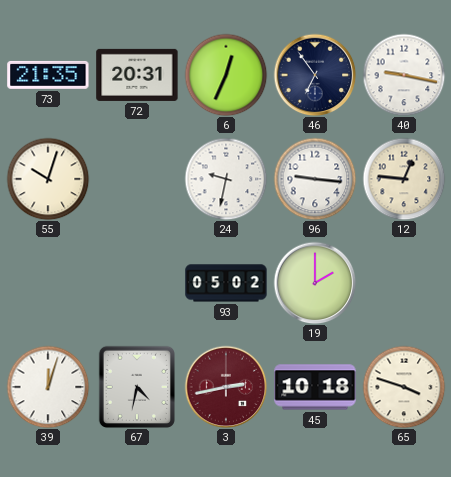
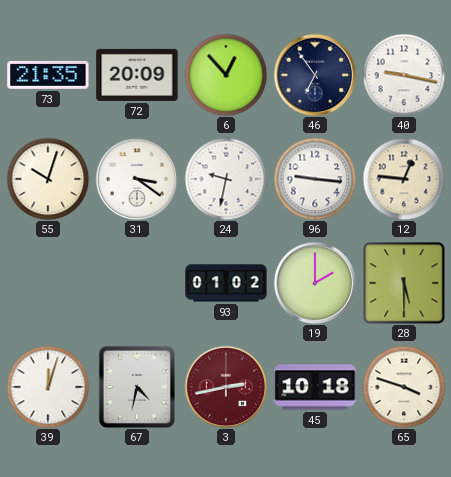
72: 20:31 -> 20:09 (137, 75)
6: 12:34 -> 12:53 (226, 75)
31: none -> 3:21 (137, 179)
93: 05:02 -> 01:02 (226, 283)
28: none -> 5:30 (404, 283)
